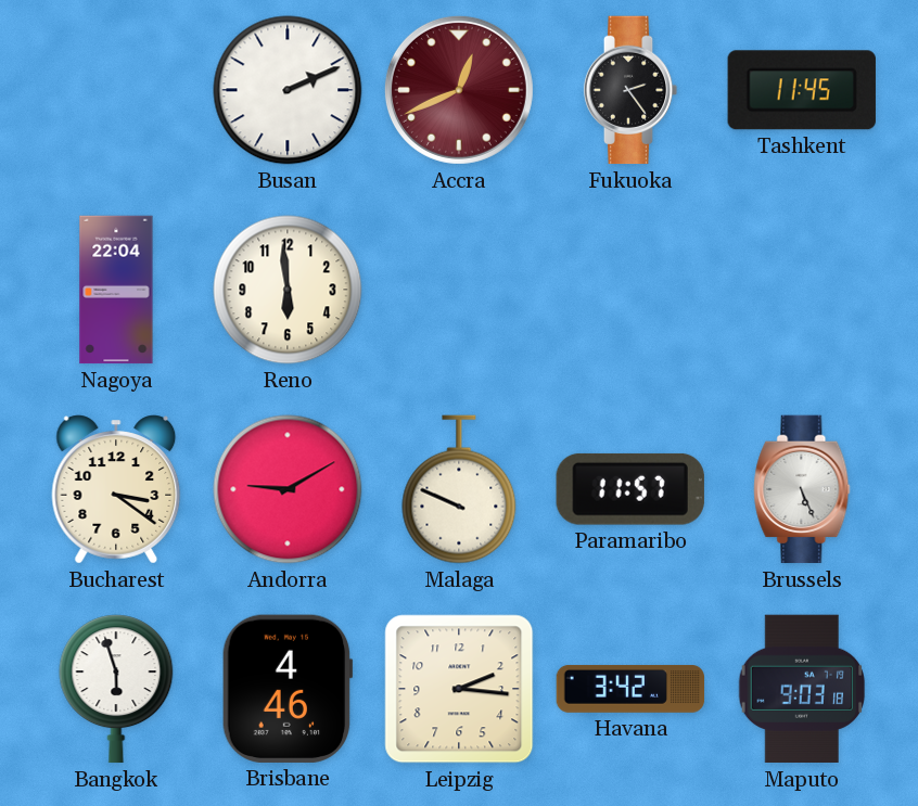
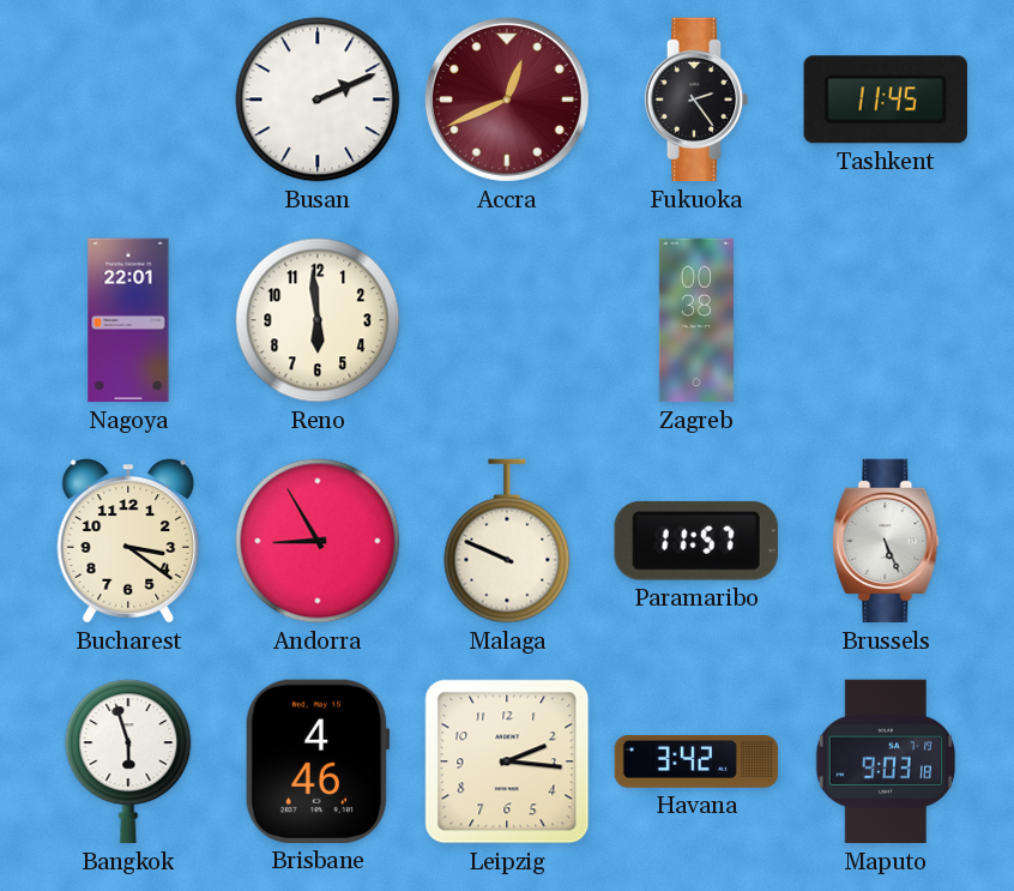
Nagoya: 22:04 -> 22:01 (128, 320)
Zagreb: none -> 00:38 (696, 320)
Andorra: 9:10 -> 8:55 (318, 541)
